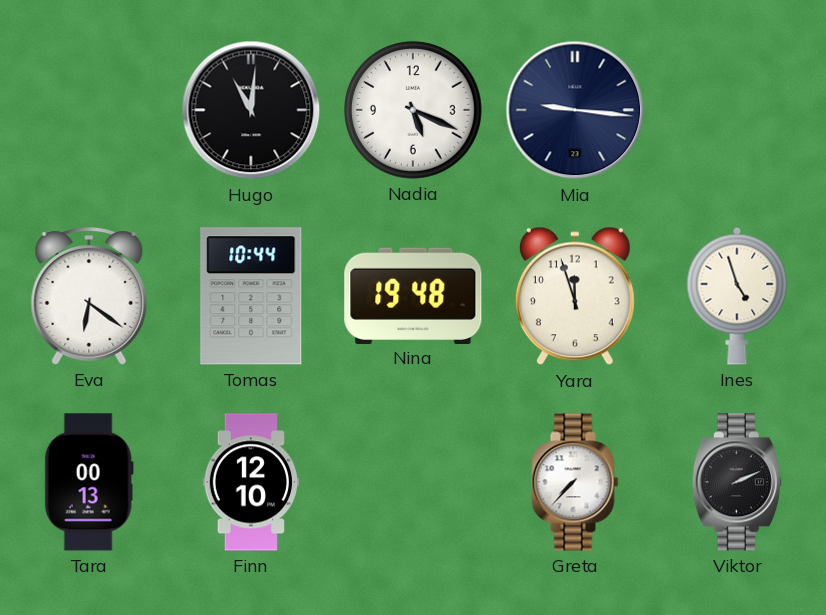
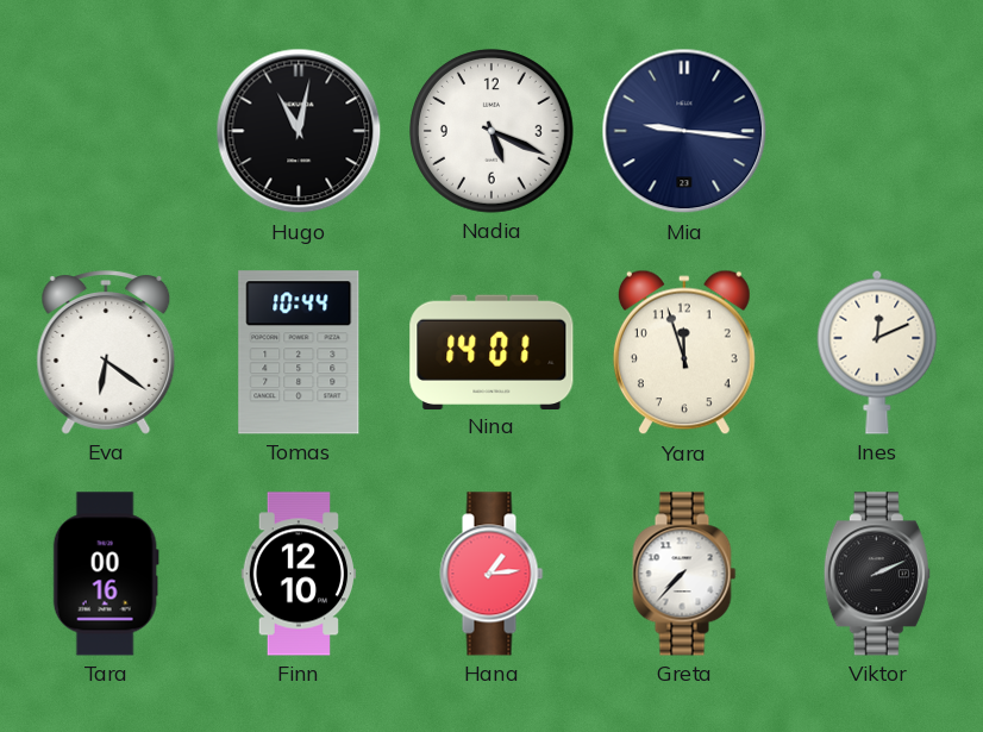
Hugo: 11:01 -> 11:02 (299, 131)
Nina: 19:48 -> 14:01 (492, 351)
Ines: 4:57 -> 12:11 (877, 352)
Tara: 00:13 -> 00:16 (106, 574)
Hana: none -> 1:14 (492, 574)
